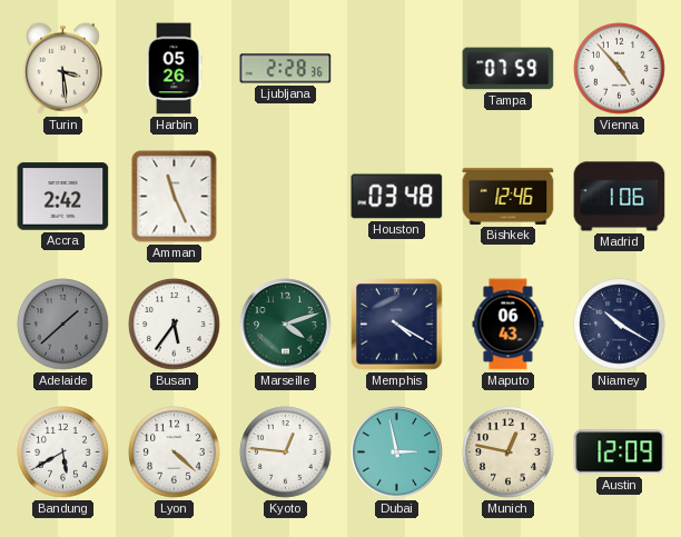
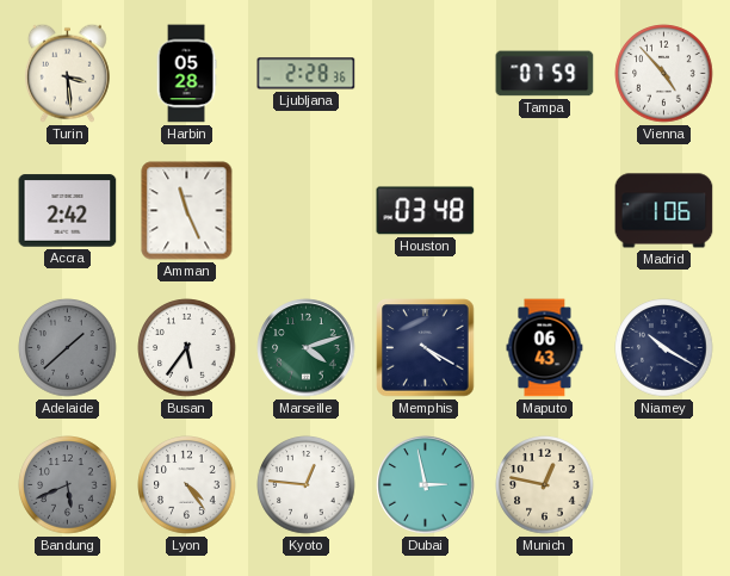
Harbin: 05:26 -> 05:28 (186, 74)
Bishkek: 12:46 -> none (509, 196)
Bandung: 5:40 -> 5:41 (68, 485)
Bandung dial: white -> grey (68, 485)
Lyon: 4:22 -> 4:24 (187, 485)
Austin: 12:09 -> none (620, 453)
